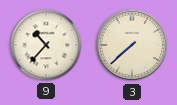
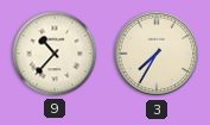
3: 7:38 -> 7:35 (157, 54)
